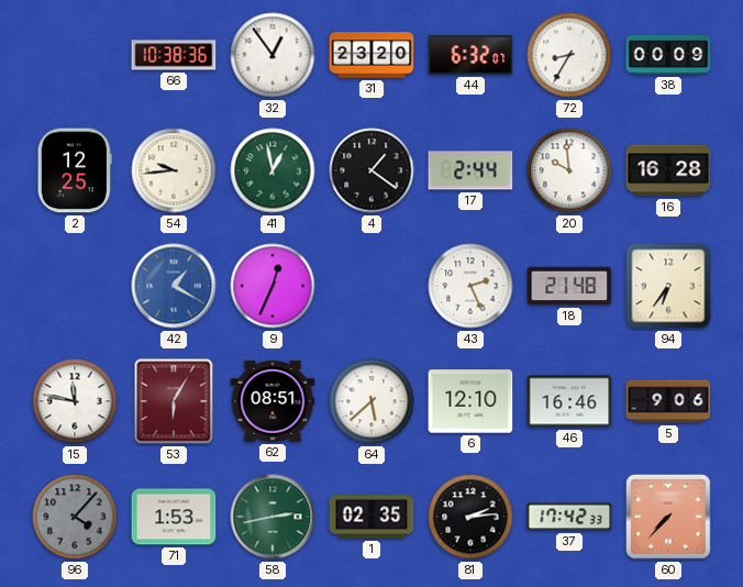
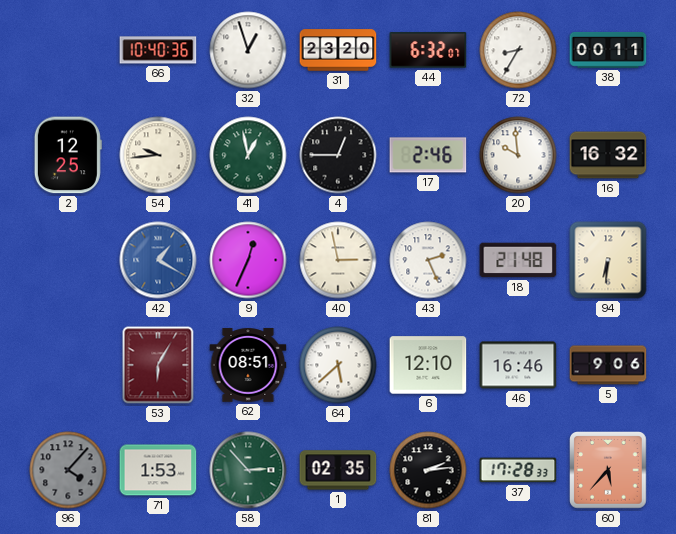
66: 10:38 -> 10:40 (158, 50)
32: 12:54 -> 12:57 (248, 50)
38: 00:09 -> 00:11 (608, 50)
4: 1:21 -> 12:45 (338, 155)
17: 2:44 -> 2:46 (428, 155)
16: 16:28 -> 16:32 (608, 155)
40: none -> 2:58 (338, 260)
94: 6:36 -> 6:31 (608, 260)
15: 11:47 -> none (75, 401)
58: 2:43 -> 2:53 (248, 470)
37: 17:42 -> 17:28 (518, 470)
60: 7:37 -> 5:37 (608, 470)
